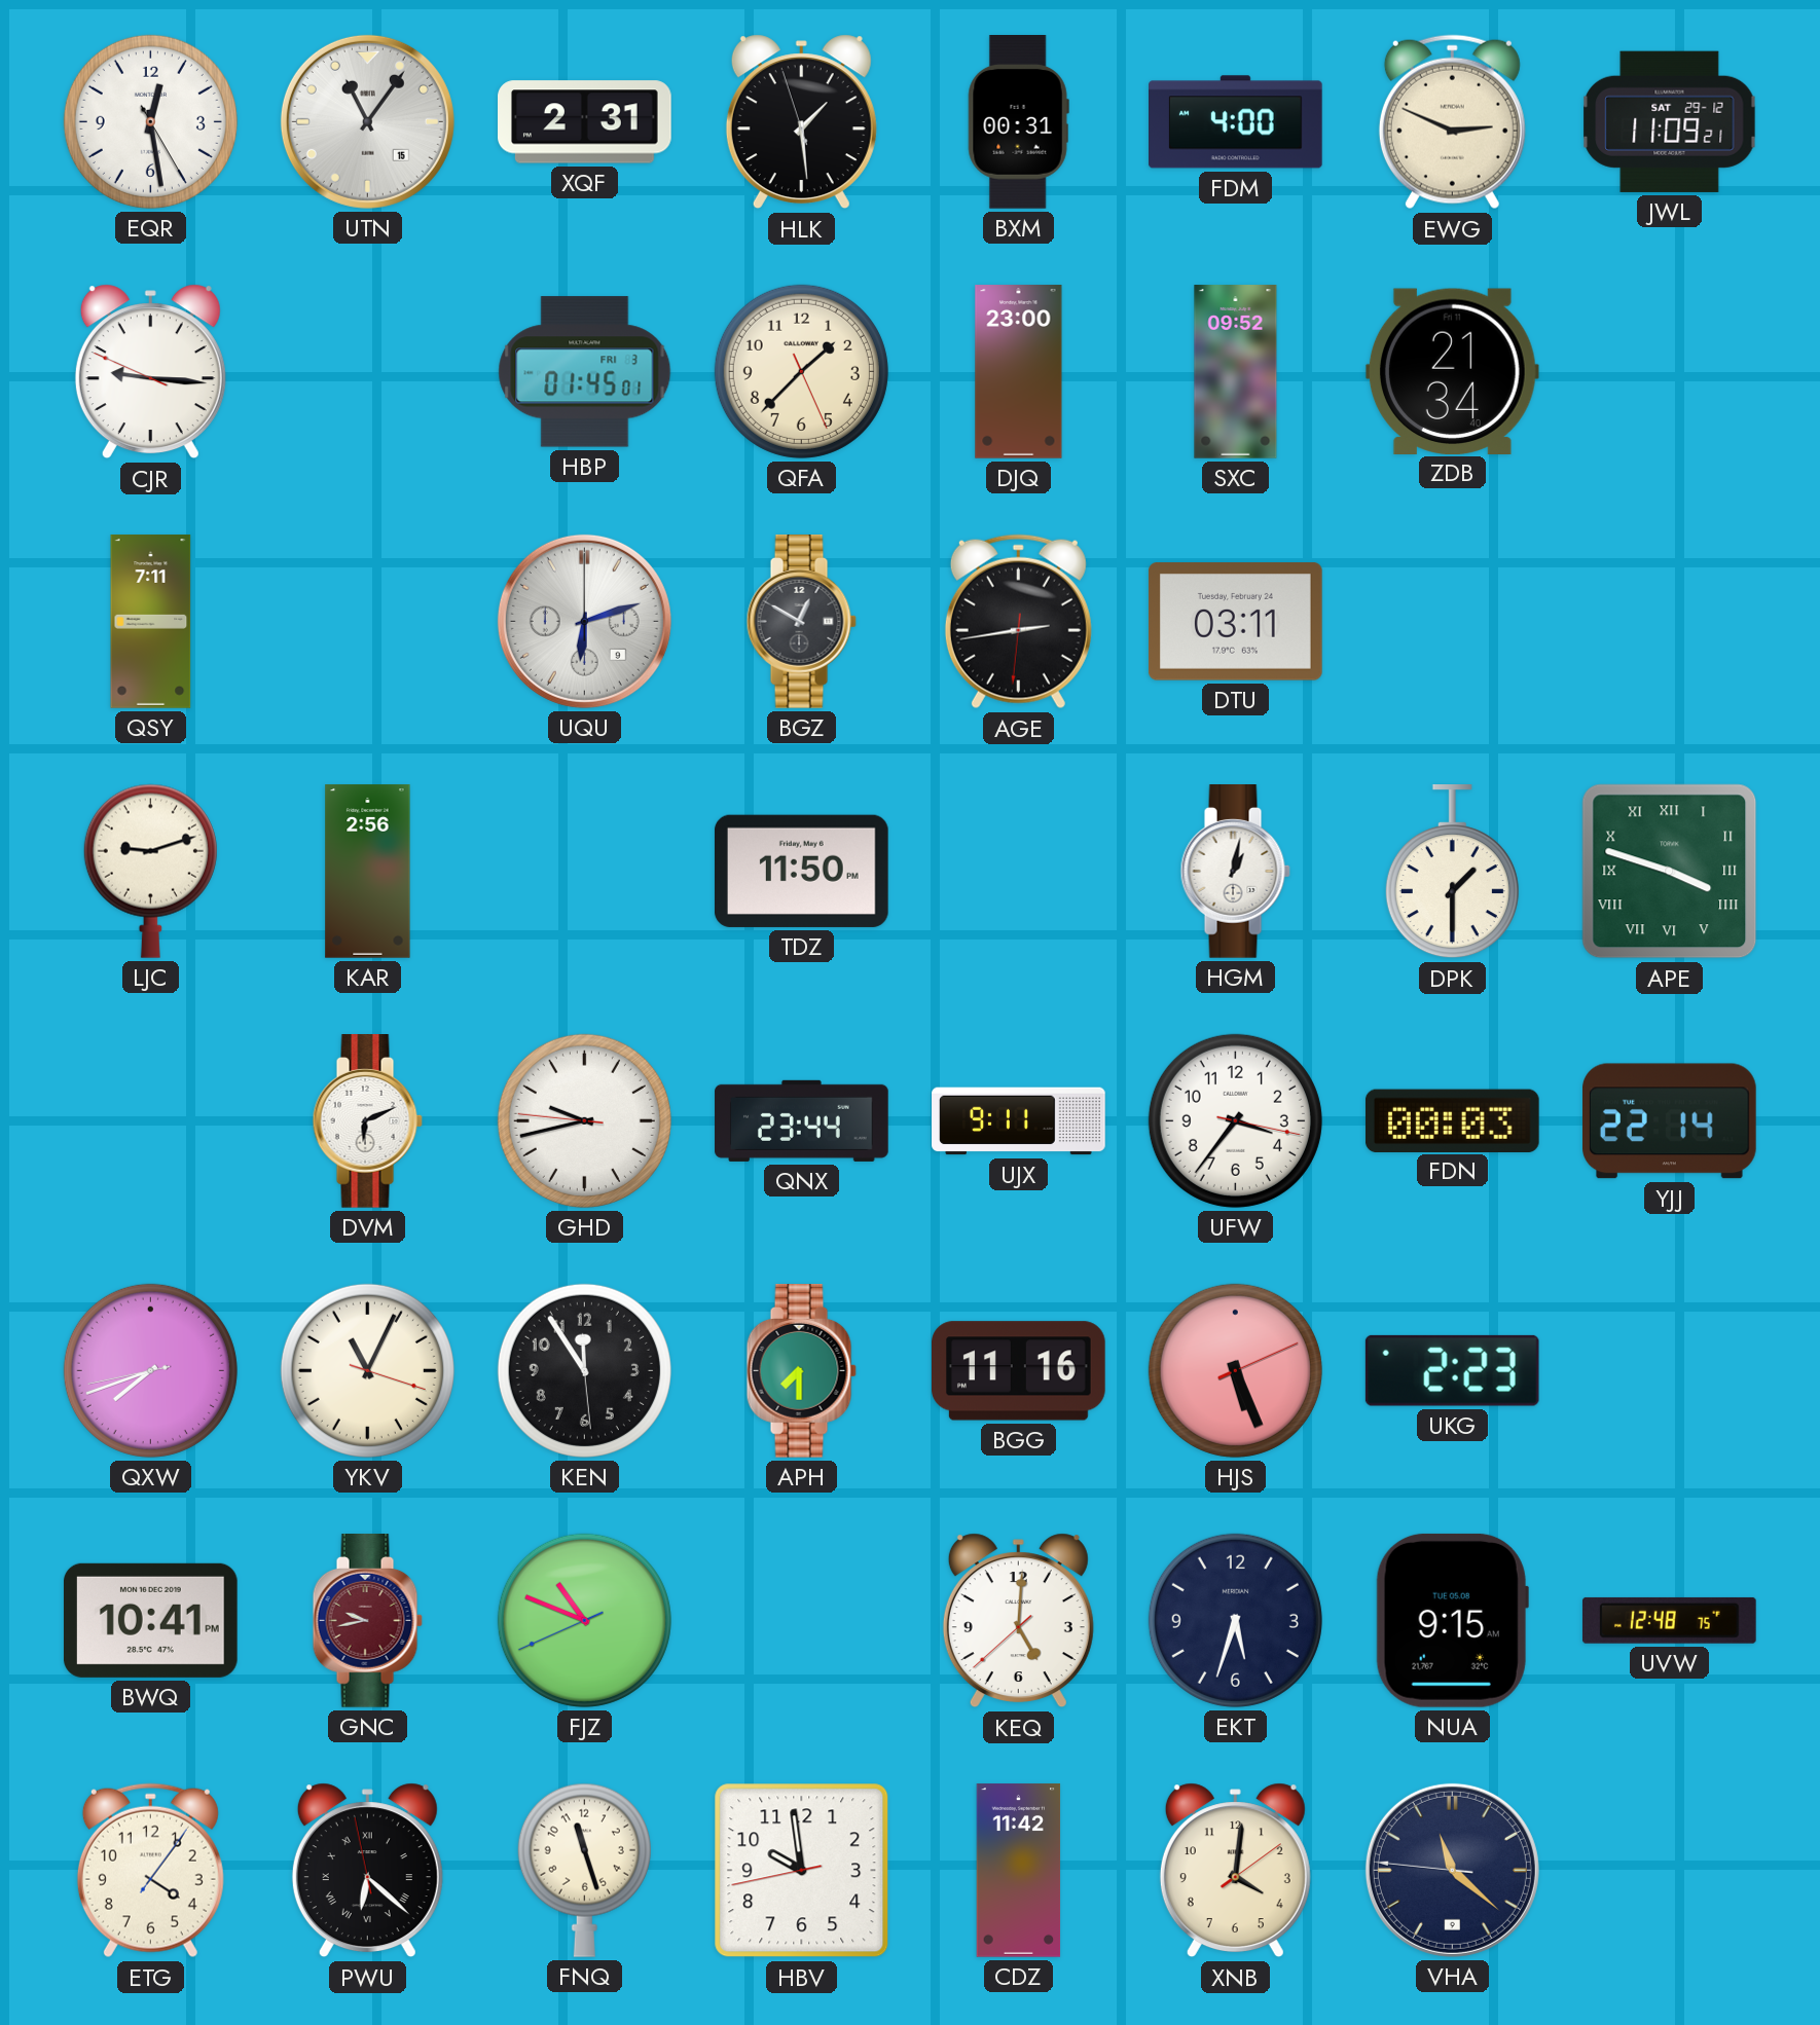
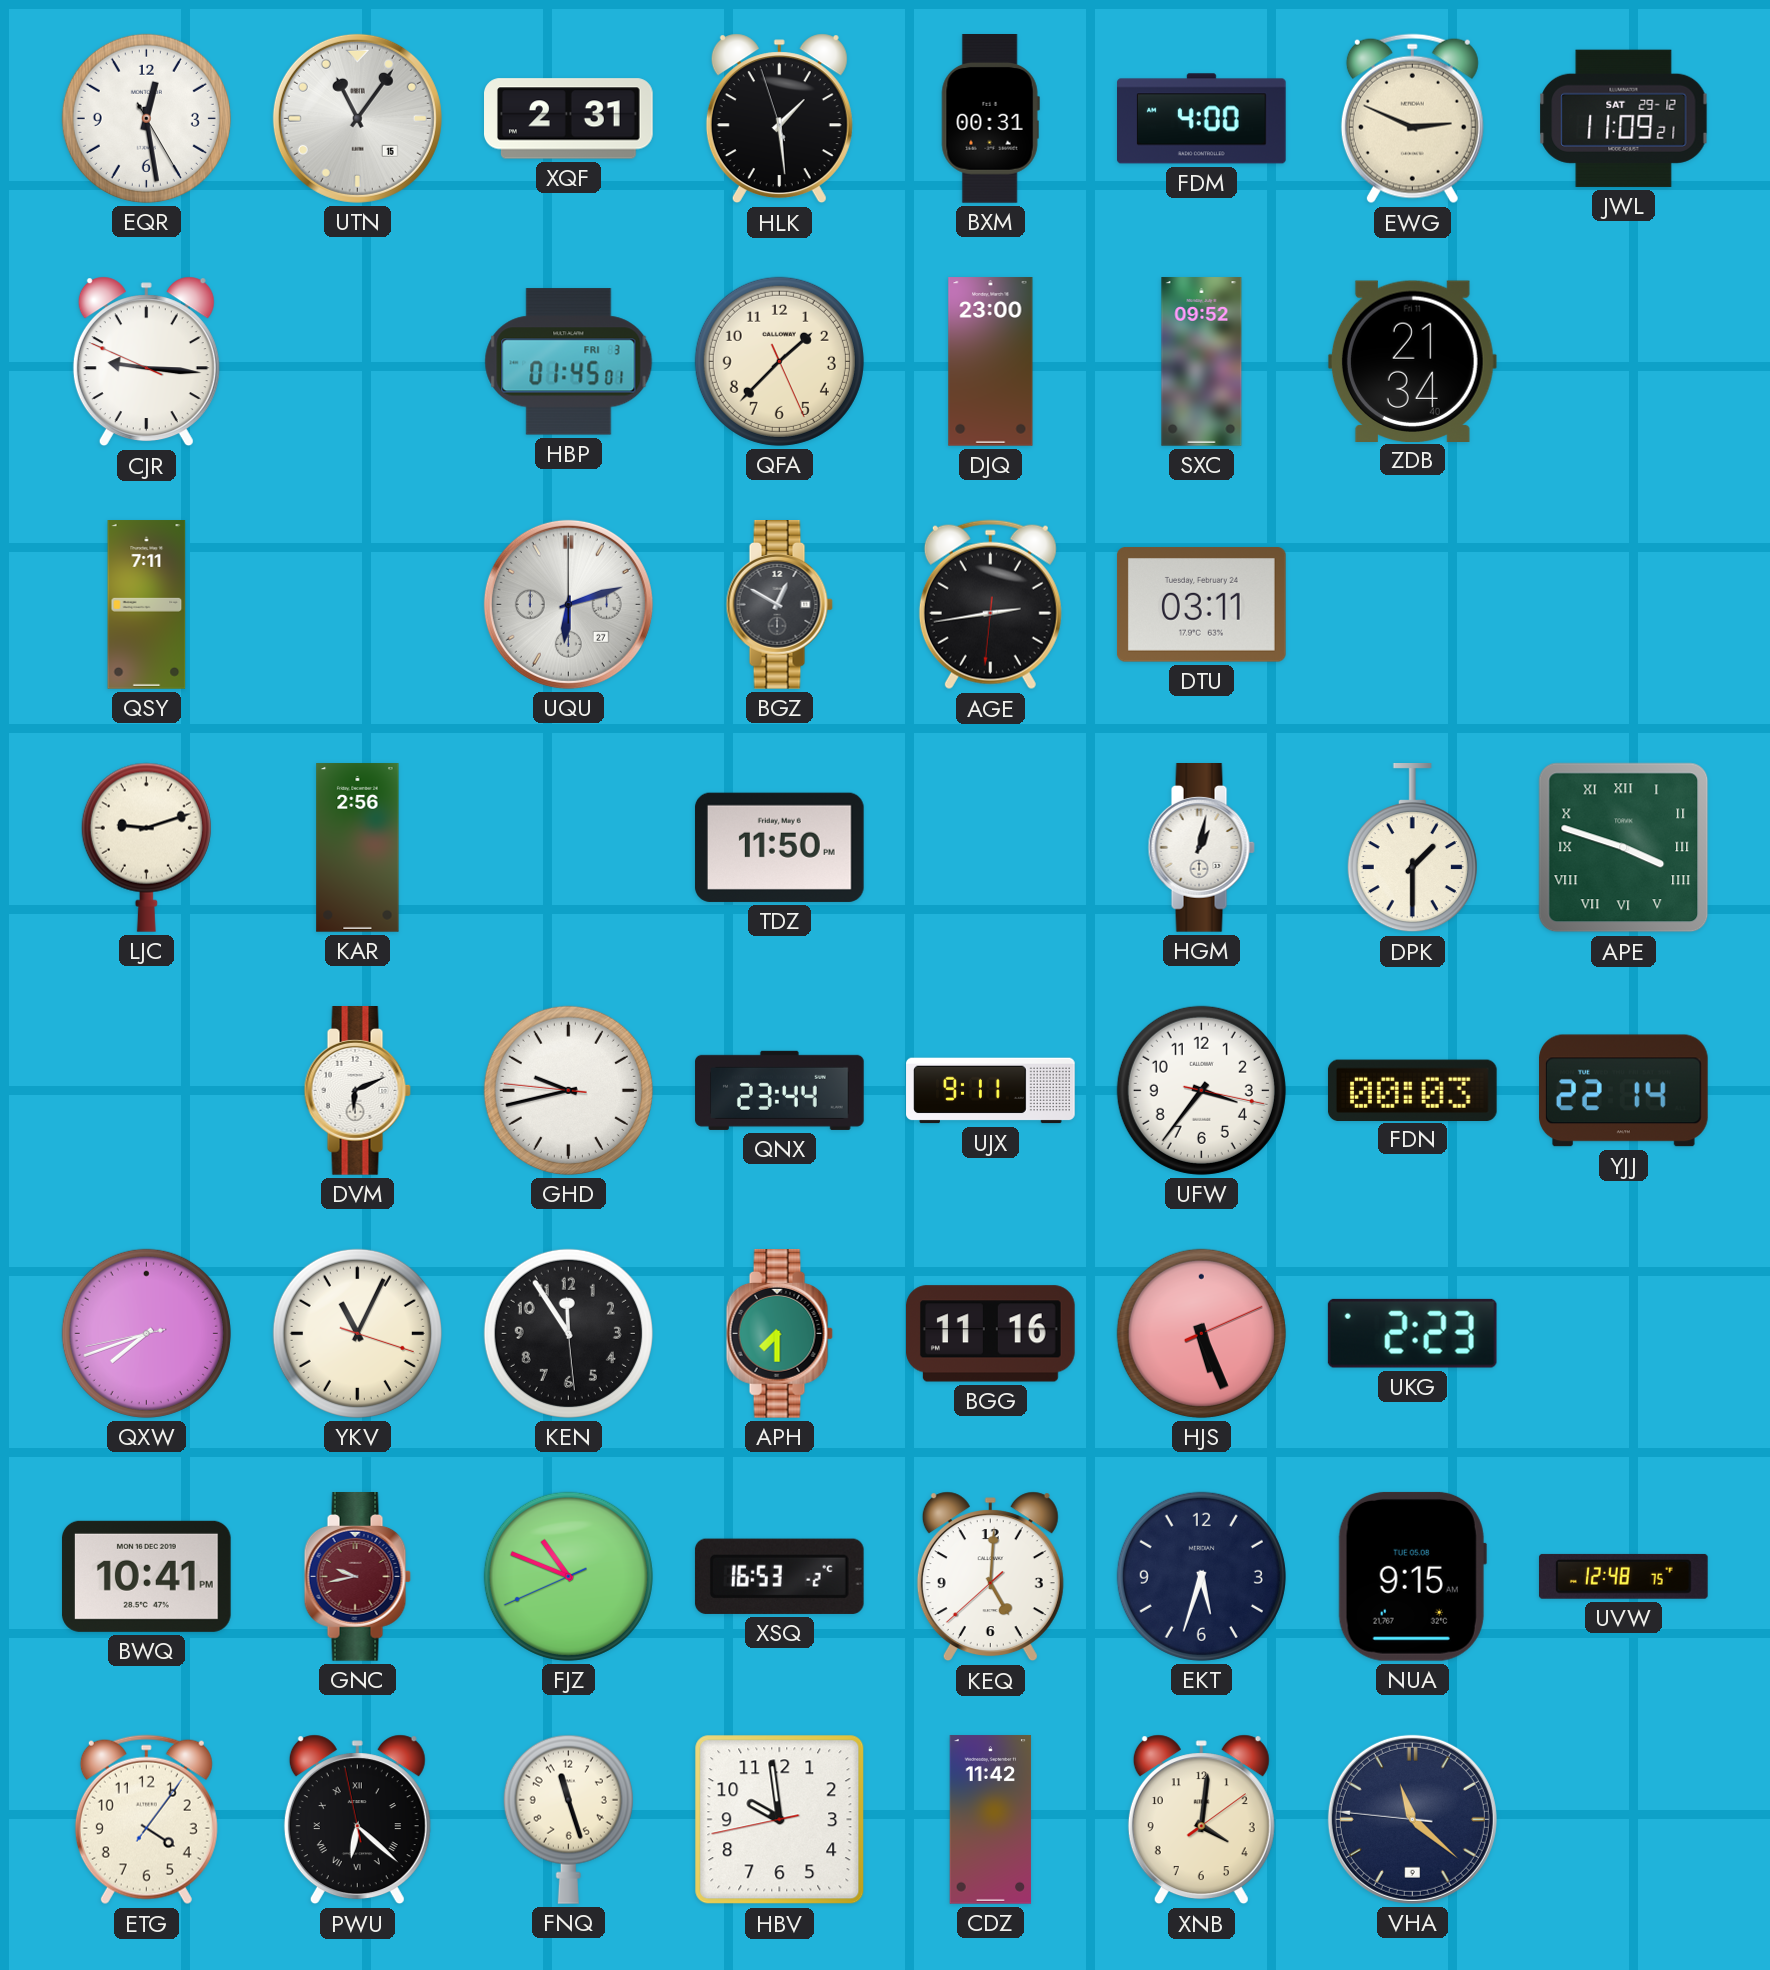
UQU date: 9 -> 27 (568, 604)
XSQ: none -> 16:53 (779, 1576)
